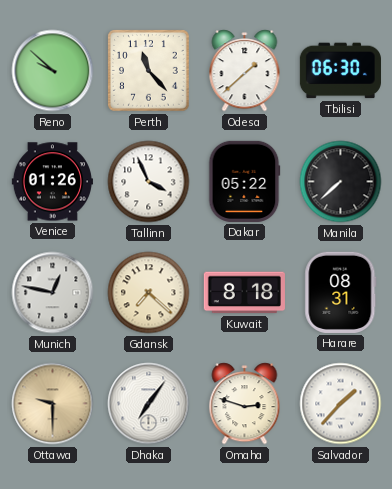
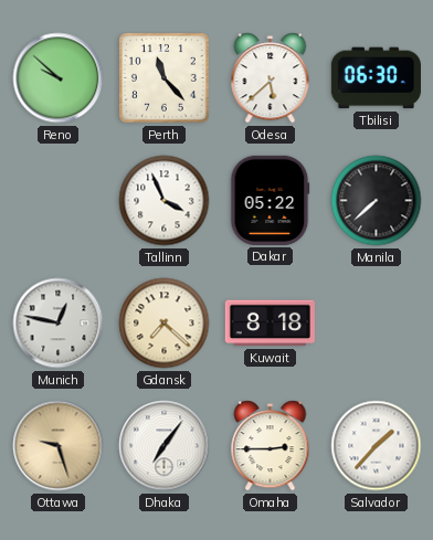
Odesa: 1:38 -> 5:38 (271, 78)
Venice: 01:26 -> none (52, 182)
Harare: 08:31 -> none (341, 292)
Ottawa: 9:30 -> 9:27 (59, 446)
Omaha: 2:48 -> 2:45 (271, 446)
